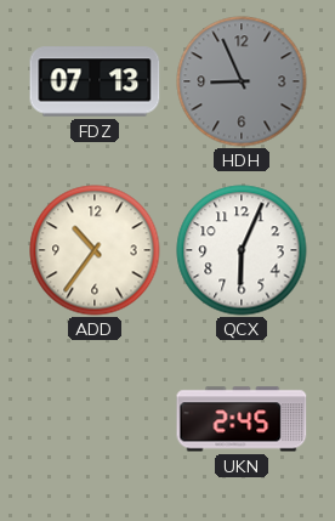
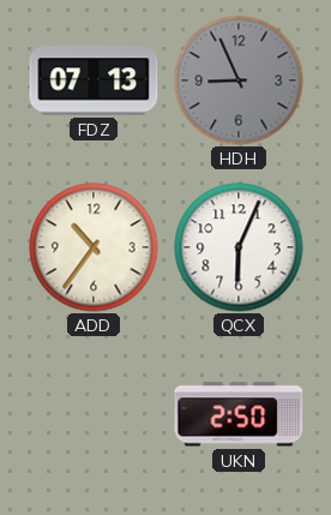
UKN: 2:45 -> 2:50 (239, 414)
